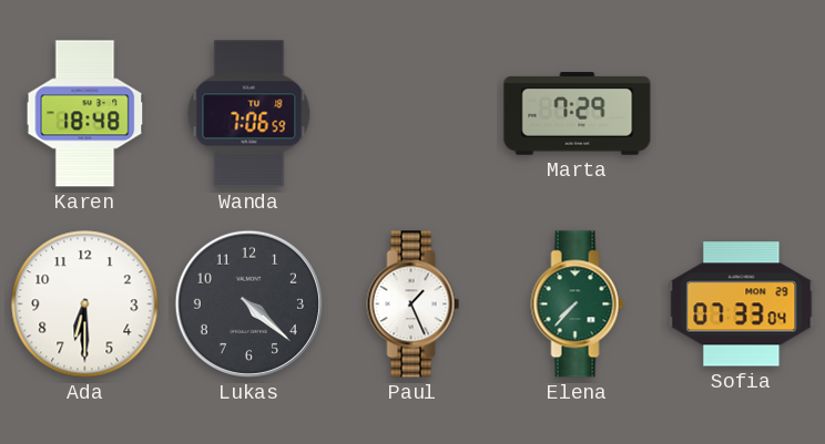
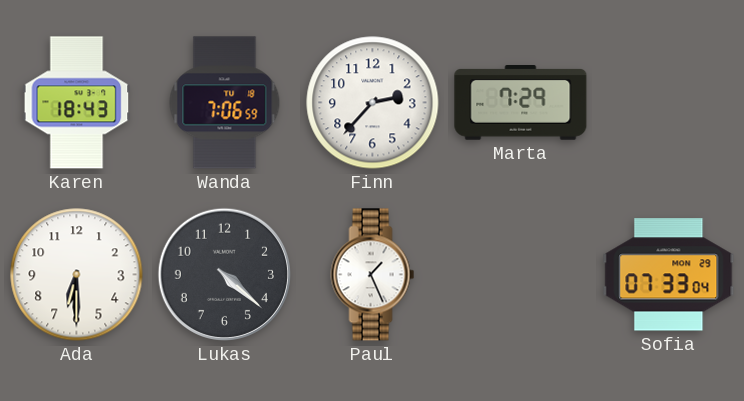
Karen: 18:48 -> 18:43 (77, 103)
Finn: none -> 2:37 (373, 103)
Elena: 7:37 -> none (578, 304)
